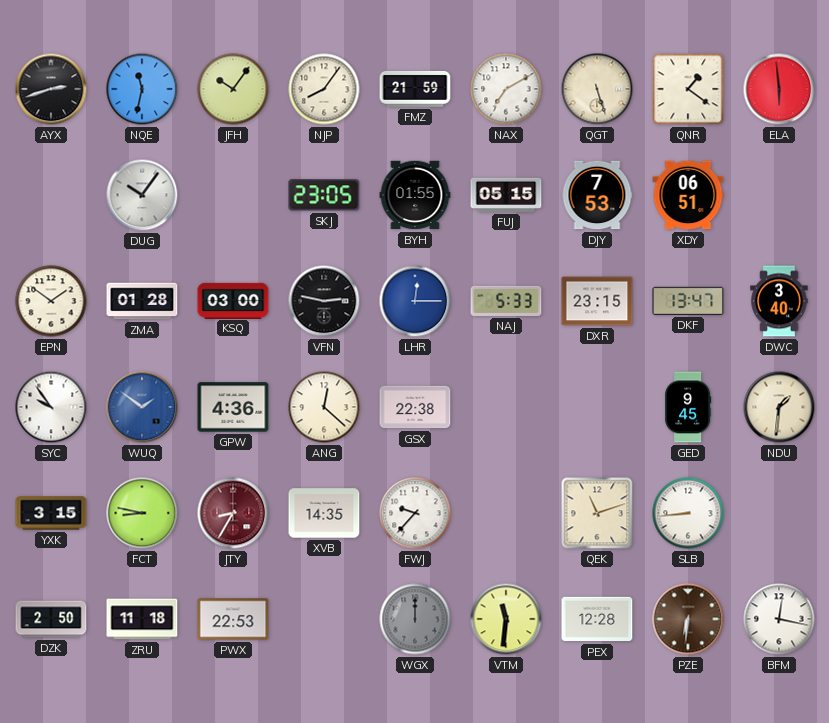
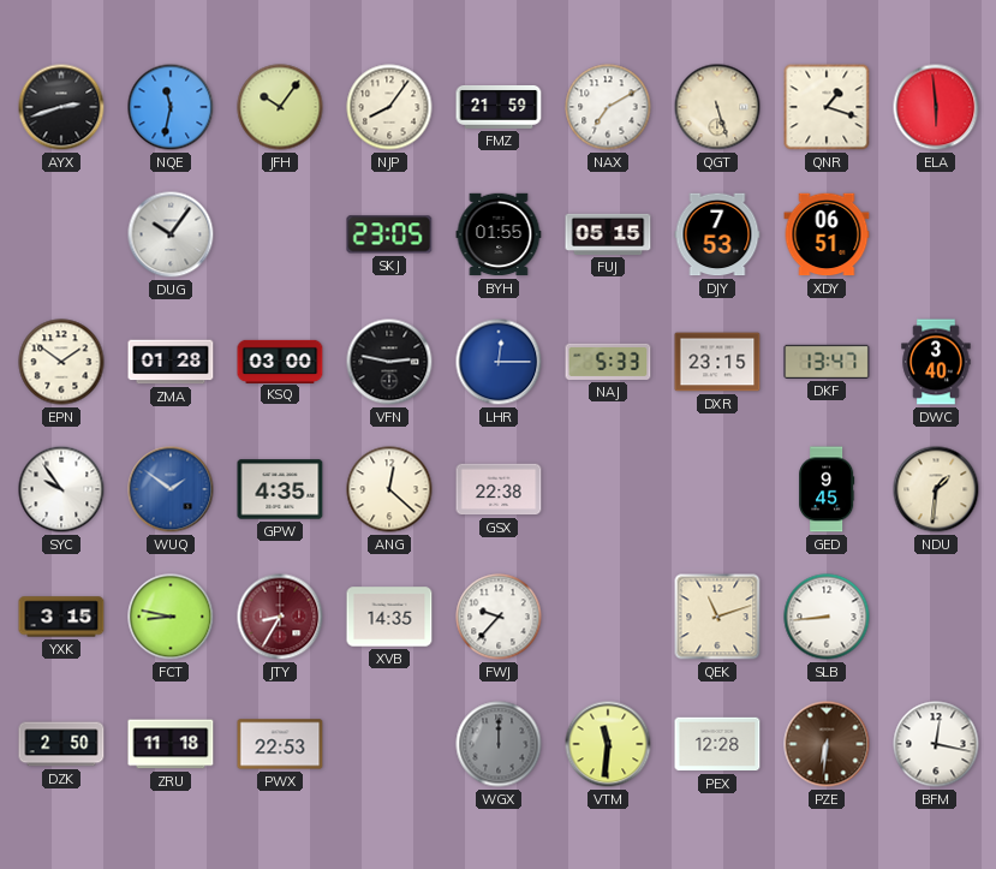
QNR: 1:21 -> 1:18 (827, 107)
GPW: 4:36 -> 4:35 (280, 489)
